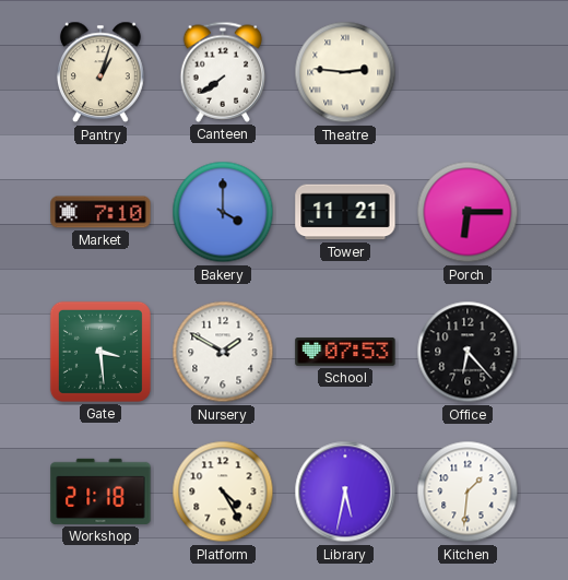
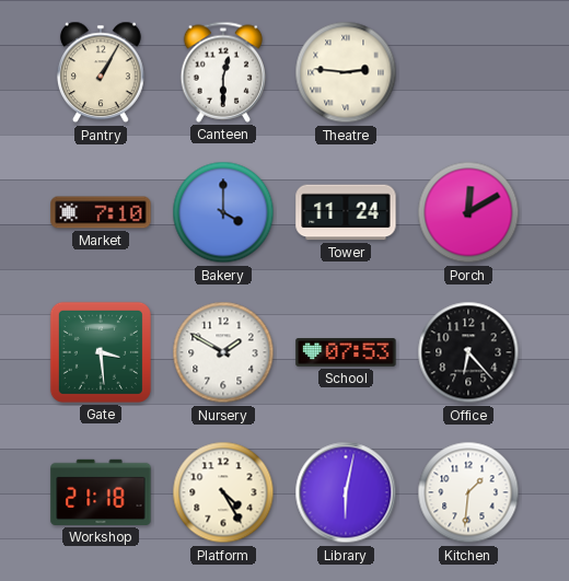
Pantry: 1:03 -> 1:05 (101, 72)
Canteen: 7:39 -> 12:30 (223, 72)
Tower: 11:21 -> 11:24 (346, 212)
Porch: 6:15 -> 12:10 (468, 212)
Library: 5:32 -> 6:02 (346, 492)
